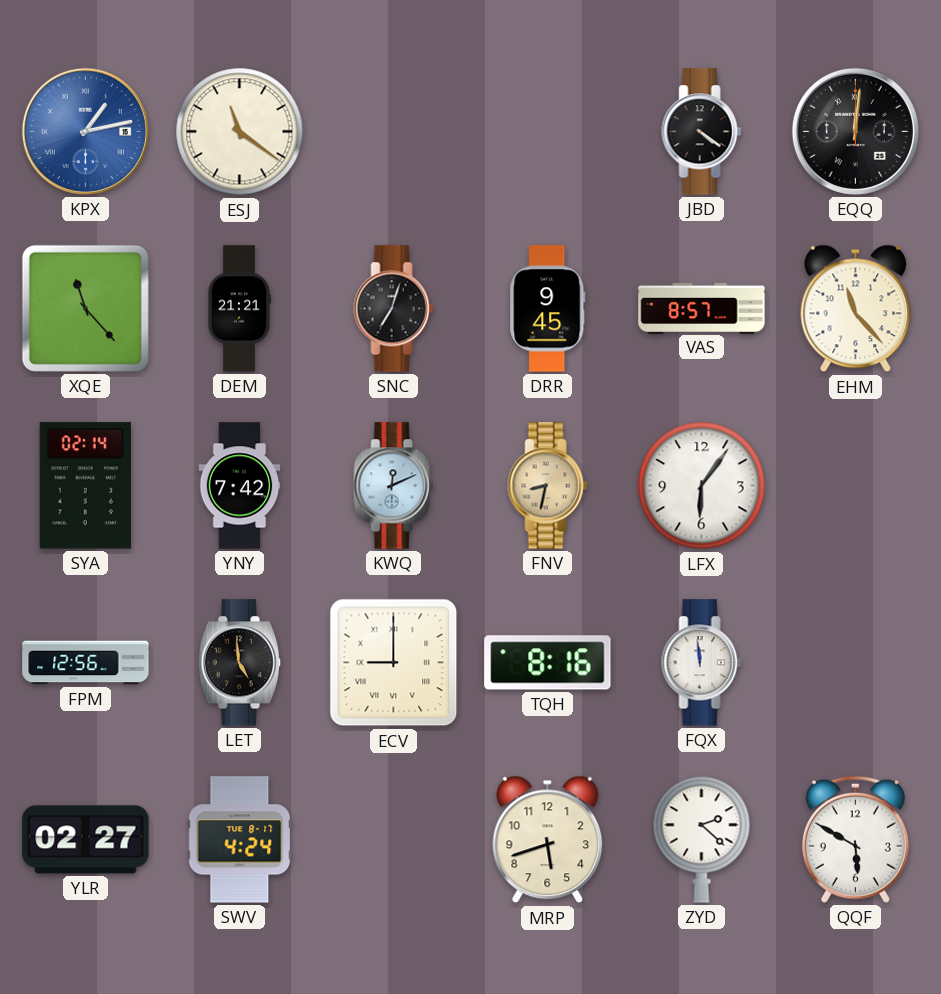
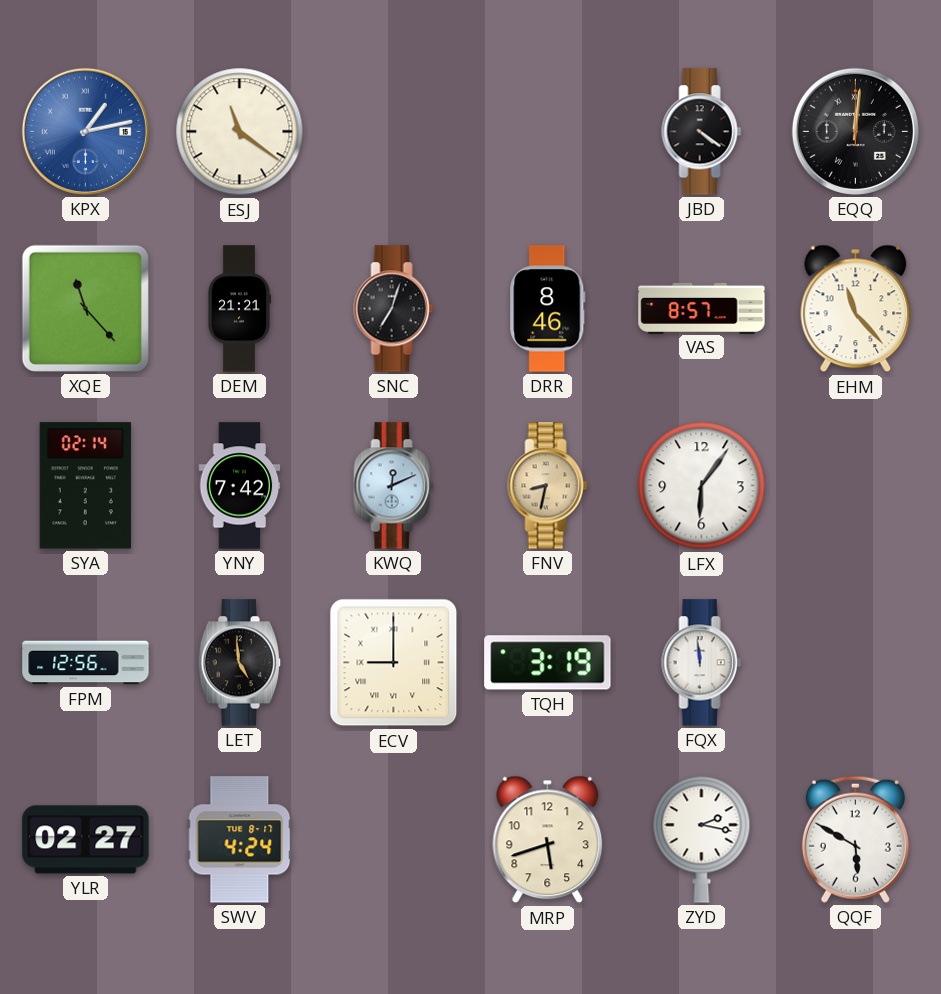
DRR: 9:45 -> 8:46 (548, 309)
TQH: 8:16 -> 3:19 (548, 663)
ZYD: 2:22 -> 2:17 (702, 839)
